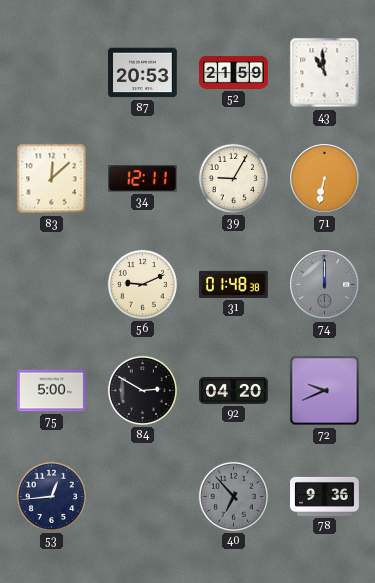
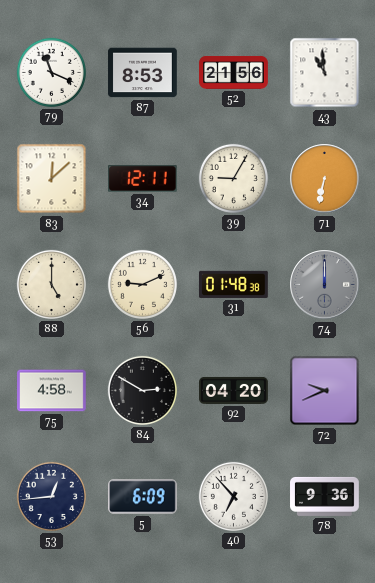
79: none -> 11:19 (51, 72)
87: 20:53 -> 8:53 (143, 73)
52: 21:59 -> 21:56 (234, 72)
88: none -> 5:00 (51, 284)
75: 5:00 -> 4:58 (52, 391)
5: none -> 6:09 (143, 497)
40 dial: grey -> white (233, 496)
